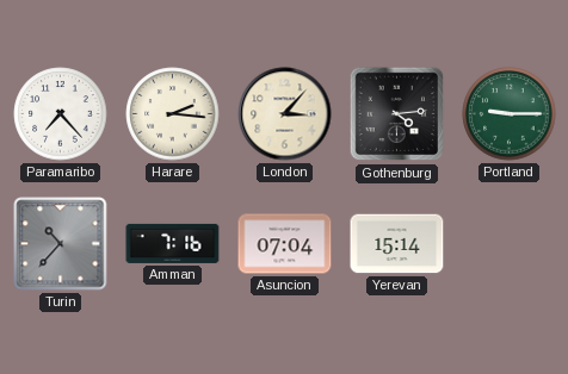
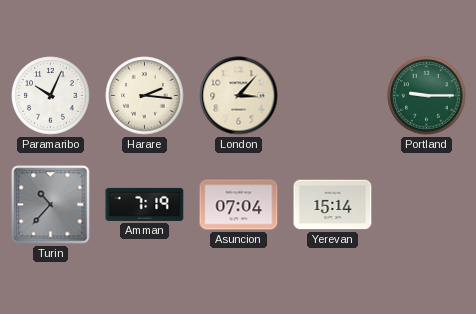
Paramaribo: 7:23 -> 10:04 (51, 96)
Gothenburg: 4:14 -> none (397, 114)
Amman: 7:16 -> 7:19 (145, 204)
